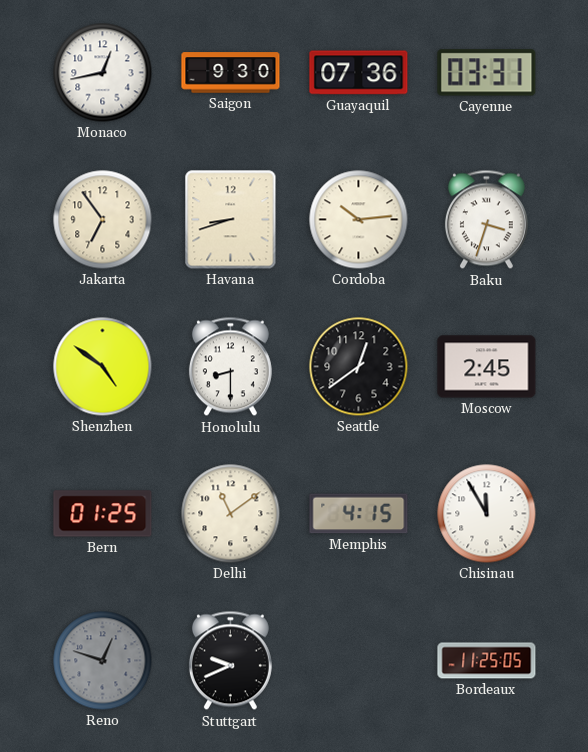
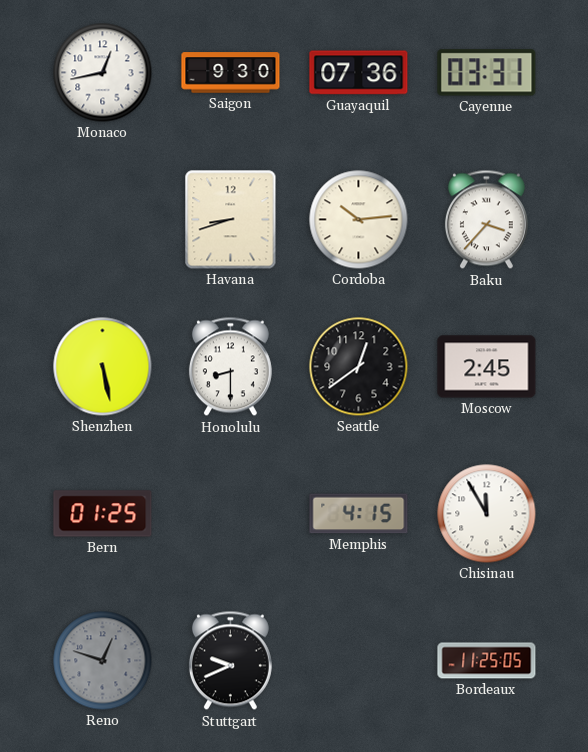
Jakarta: 6:54 -> none (103, 220)
Baku: 3:33 -> 3:37 (486, 220)
Shenzhen: 4:51 -> 5:28 (103, 367)
Delhi: 11:09 -> none (231, 514)
